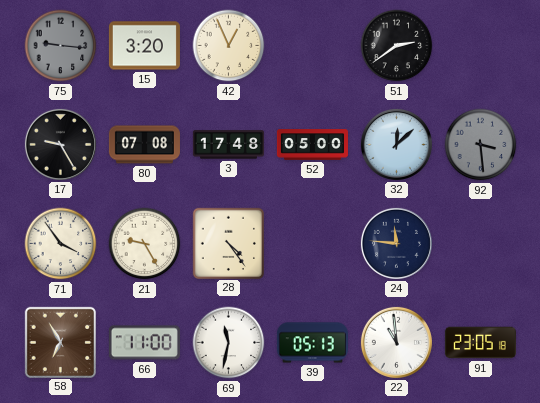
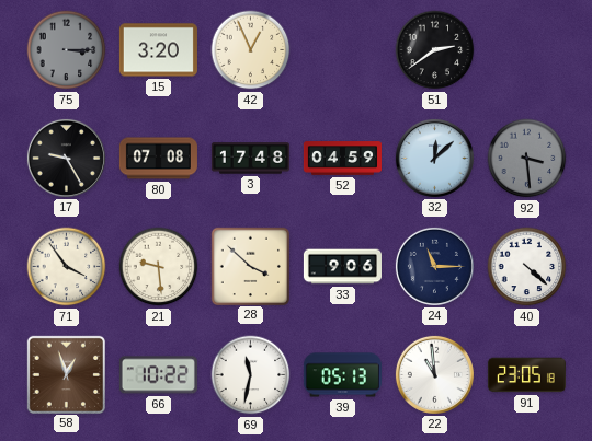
75: 9:16 -> 3:15 (67, 50)
52: 05:00 -> 04:59 (342, 159)
21: 9:25 -> 9:29 (159, 267)
28: 4:24 -> 3:52 (250, 266)
33: none -> 9:06 (342, 267)
24: 11:46 -> 11:15 (434, 266)
40: none -> 4:22 (527, 267)
58: 6:55 -> 12:57 (66, 374)
66: 11:00 -> 10:22 (158, 375)
